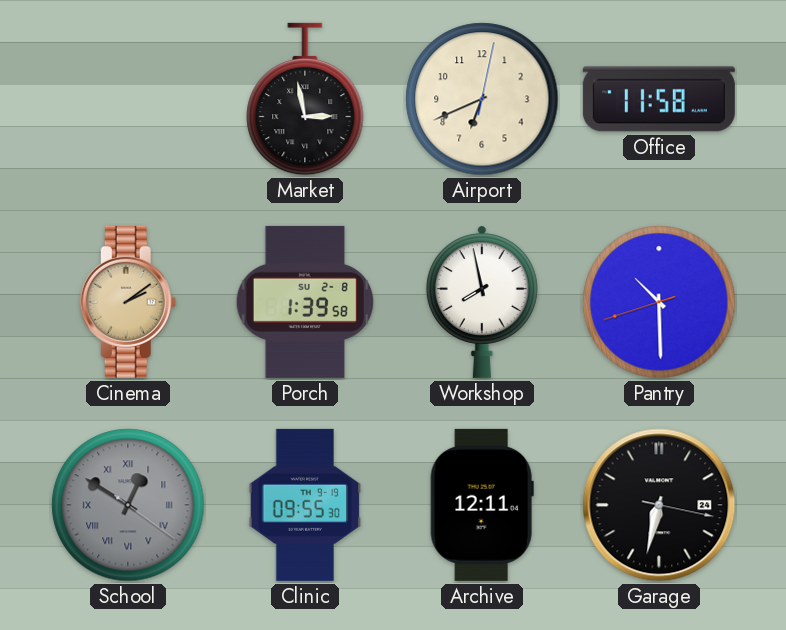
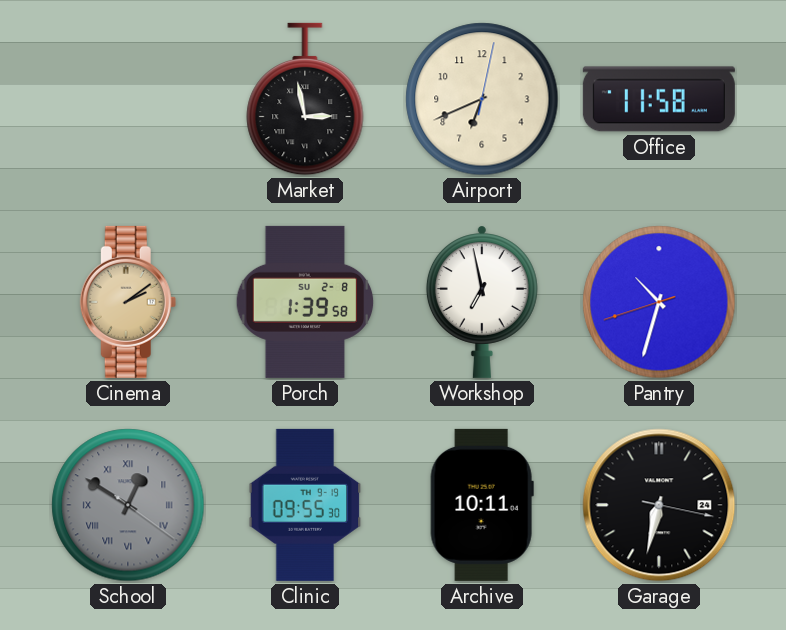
Workshop: 7:58 -> 6:58 (482, 302)
Pantry: 10:29 -> 10:32 (659, 302)
Archive: 12:11 -> 10:11 (482, 505)
